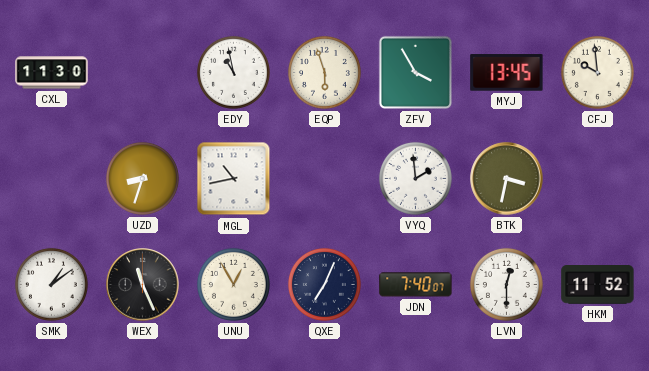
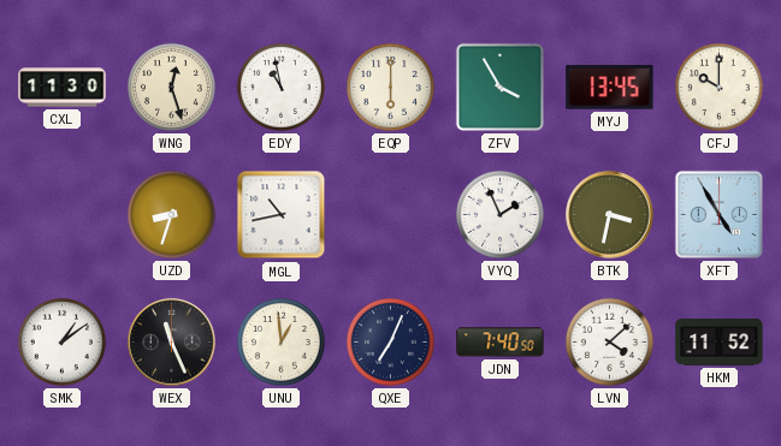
WNG: none -> 12:27 (171, 87)
EQP: 5:57 -> 6:00 (390, 87)
CFJ: 9:59 -> 10:00 (718, 87)
VYQ: 1:59 -> 1:56 (499, 214)
XFT: none -> 4:55 (718, 214)
UNU: 12:55 -> 12:59 (280, 341)
JDN: 7:40:07 -> 7:40:50 (501, 343)
LVN: 12:30 -> 4:08 (609, 341)
